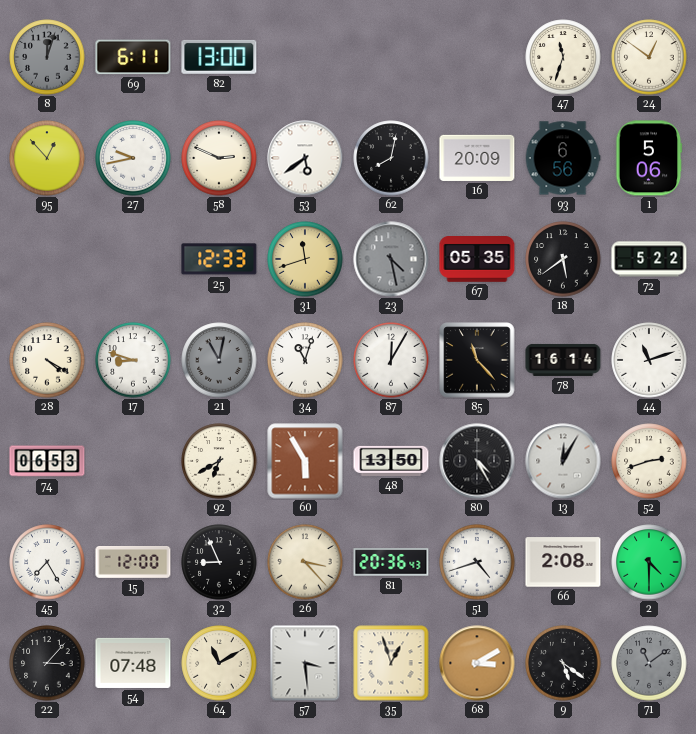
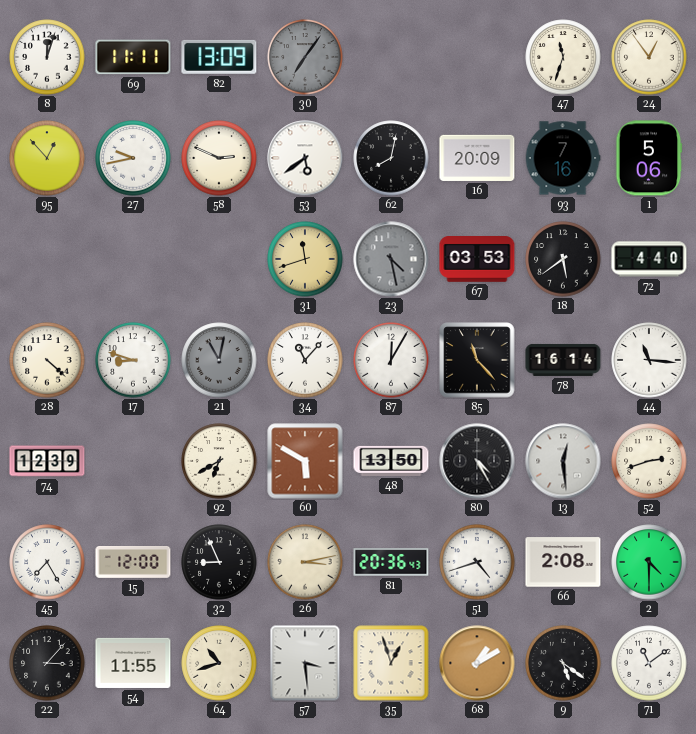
8 dial: grey -> white (47, 57)
69: 6:11 -> 11:11 (133, 57)
82: 13:00 -> 13:09 (219, 57)
30: none -> 7:06 (305, 57)
24: 12:51 -> 12:54 (649, 57)
93: 6:56 -> 7:16 (563, 158)
25: 12:33 -> none (219, 259)
67: 05:35 -> 03:53 (477, 260)
72: 5:22 -> 4:40 (649, 259)
28: 4:20 -> 4:22 (47, 360)
34: 11:03 -> 11:07 (305, 360)
44: 11:12 -> 11:16 (649, 360)
74: 06:53 -> 12:39 (47, 461)
60: 5:55 -> 5:50 (305, 461)
13: 12:05 -> 12:29 (563, 461)
26: 3:23 -> 3:13 (305, 562)
54: 07:48 -> 11:55 (133, 663)
64: 11:10 -> 10:42 (219, 663)
68: 3:10 -> 1:10 (477, 663)
71 dial: grey -> white (649, 663)
